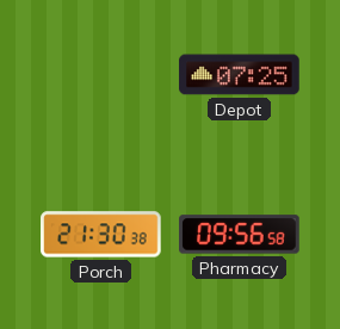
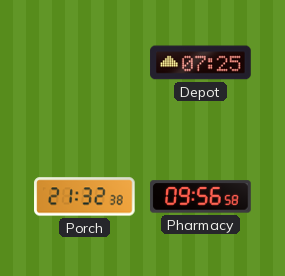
Porch: 21:30 -> 21:32 (85, 197)
